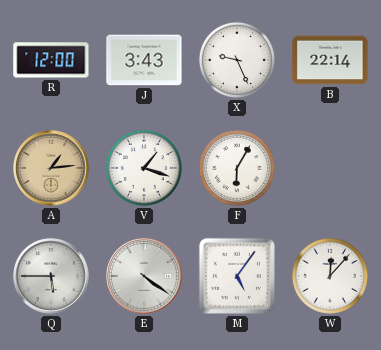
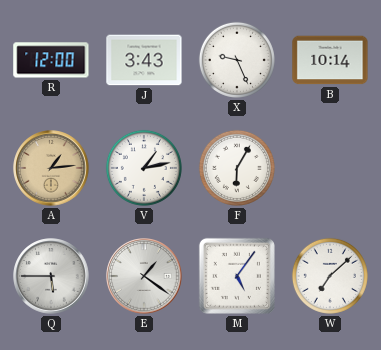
B: 22:14 -> 10:14 (330, 60)
V: 1:18 -> 1:13 (144, 168)
E: 4:21 -> 1:21 (144, 276)
W: 12:07 -> 7:08 (330, 276)
